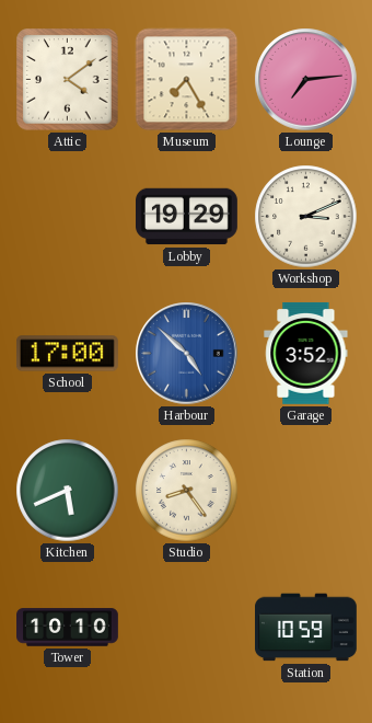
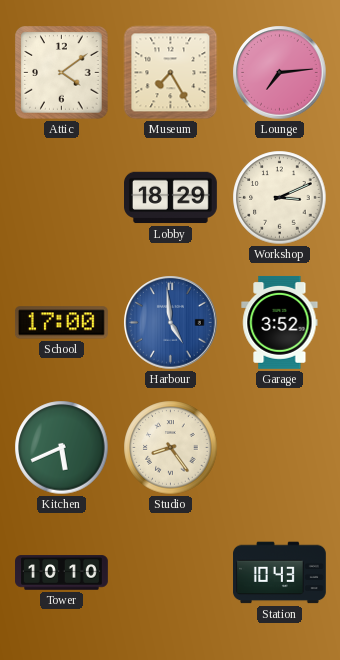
Lobby: 19:29 -> 18:29 (171, 198)
Harbour: 4:52 -> 4:59 (171, 323)
Station: 10:59 -> 10:43 (280, 573)
